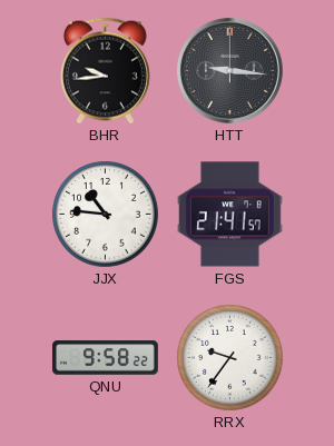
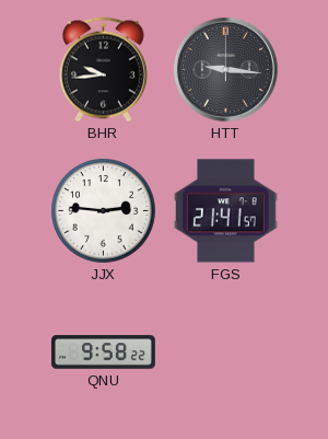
JJX: 10:46 -> 2:46 (104, 211)
RRX: 9:36 -> none (230, 358)
